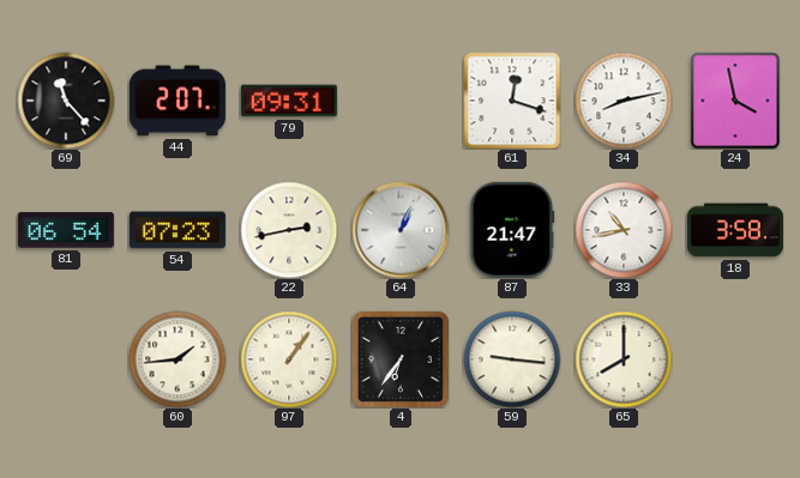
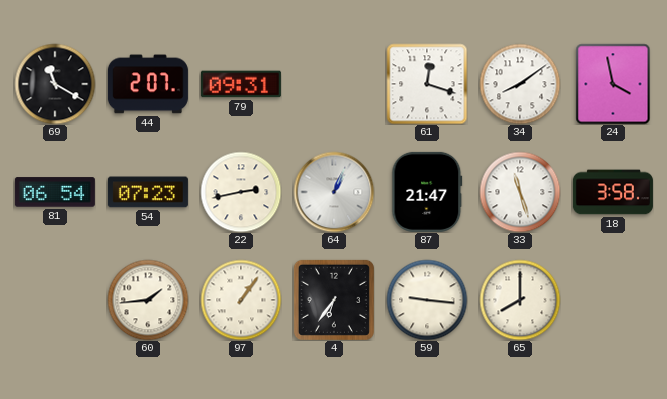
69: 11:23 -> 11:20 (55, 84)
34: 8:13 -> 8:09 (520, 84)
33: 10:43 -> 11:27 (520, 192)
